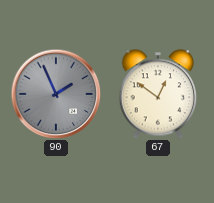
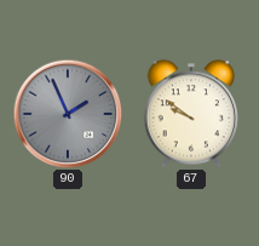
67: 12:51 -> 9:51 (191, 114)
